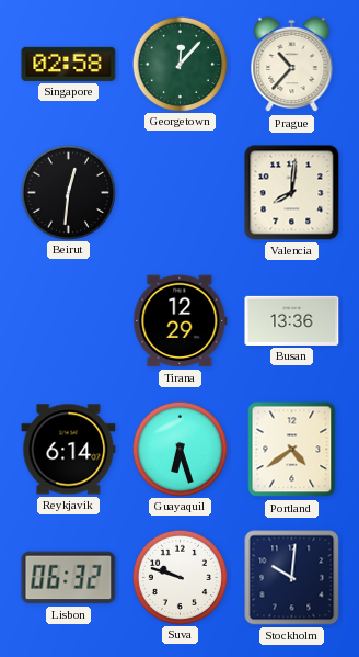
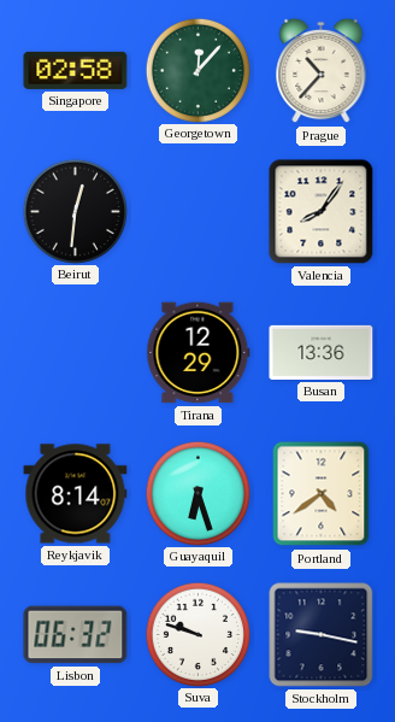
Valencia: 8:01 -> 8:06 (322, 212)
Reykjavik: 6:14 -> 8:14 (76, 494)
Stockholm: 10:01 -> 9:17 (322, 635)
